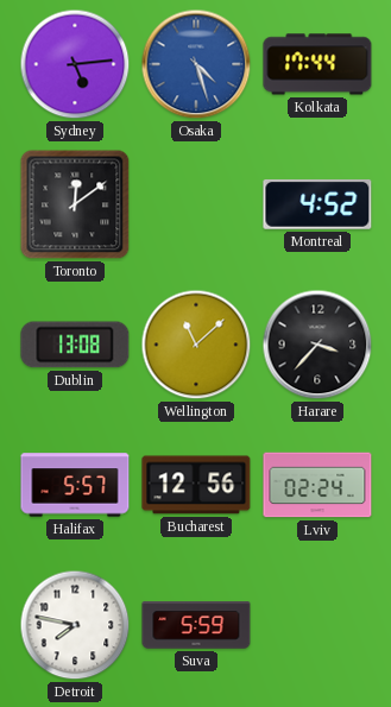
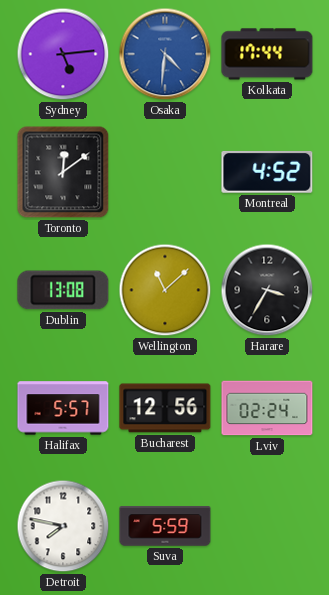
Osaka: 4:27 -> 4:31 (165, 54)
Harare: 3:37 -> 3:35 (267, 290)
